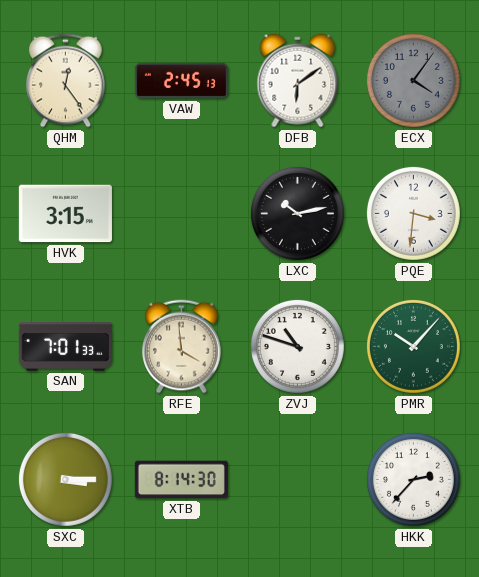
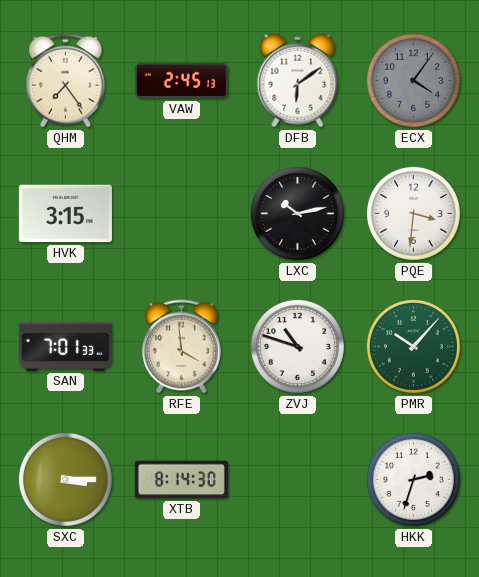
QHM: 12:24 -> 7:24 (66, 81)
HKK: 2:37 -> 2:33 (413, 479)
